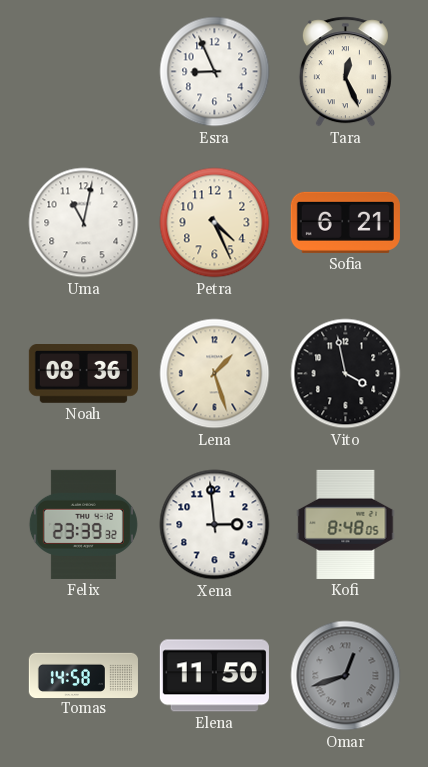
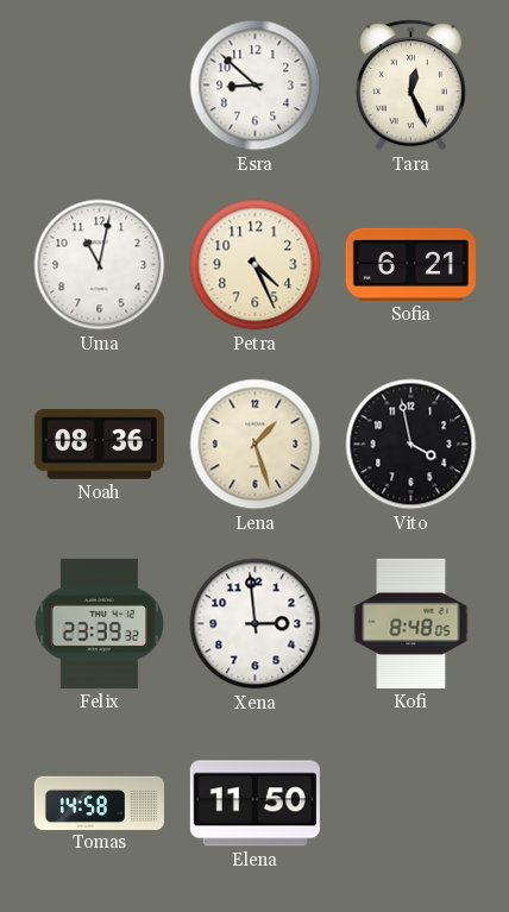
Esra: 8:56 -> 8:52 (256, 86)
Omar: 12:42 -> none (346, 676)
